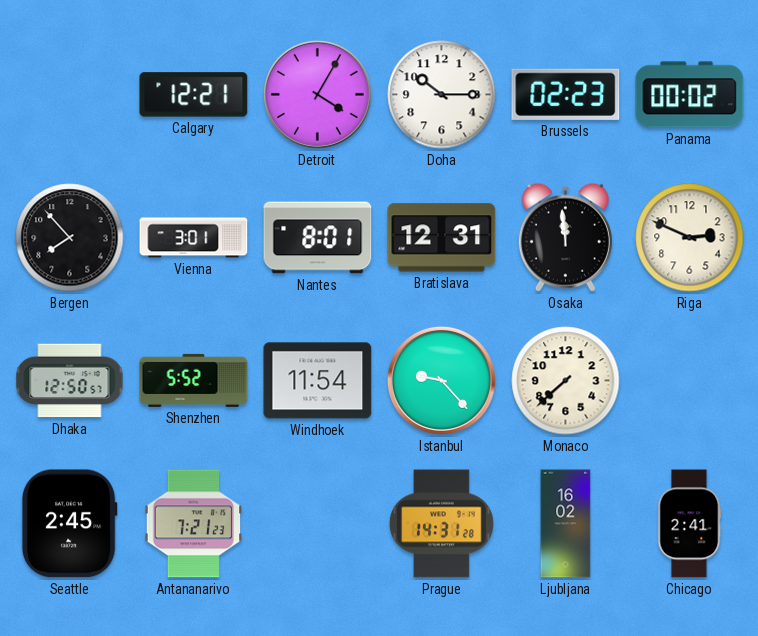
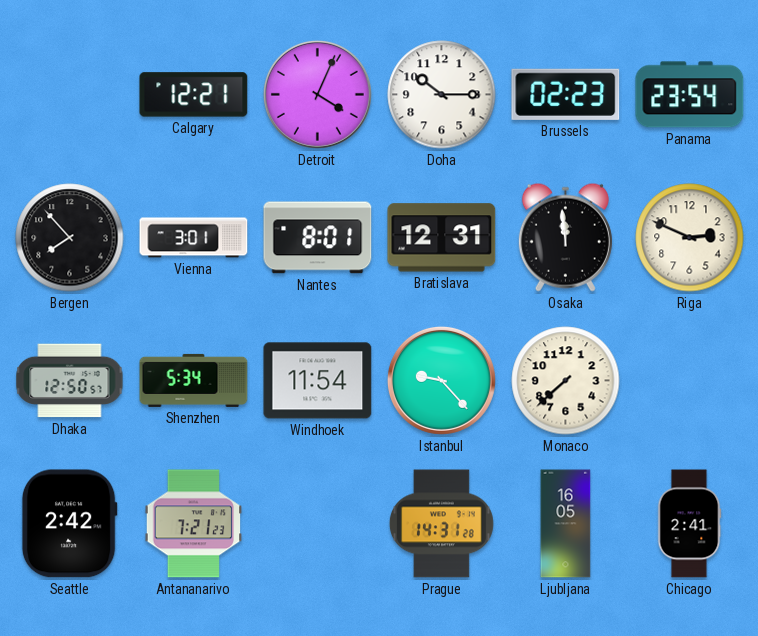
Detroit: 4:05 -> 4:04 (317, 94)
Panama: 00:02 -> 23:54 (690, 95)
Shenzhen: 5:52 -> 5:34 (194, 380)
Seattle: 2:45 -> 2:42 (69, 524)
Ljubljana: 16:02 -> 16:05 (566, 524)
